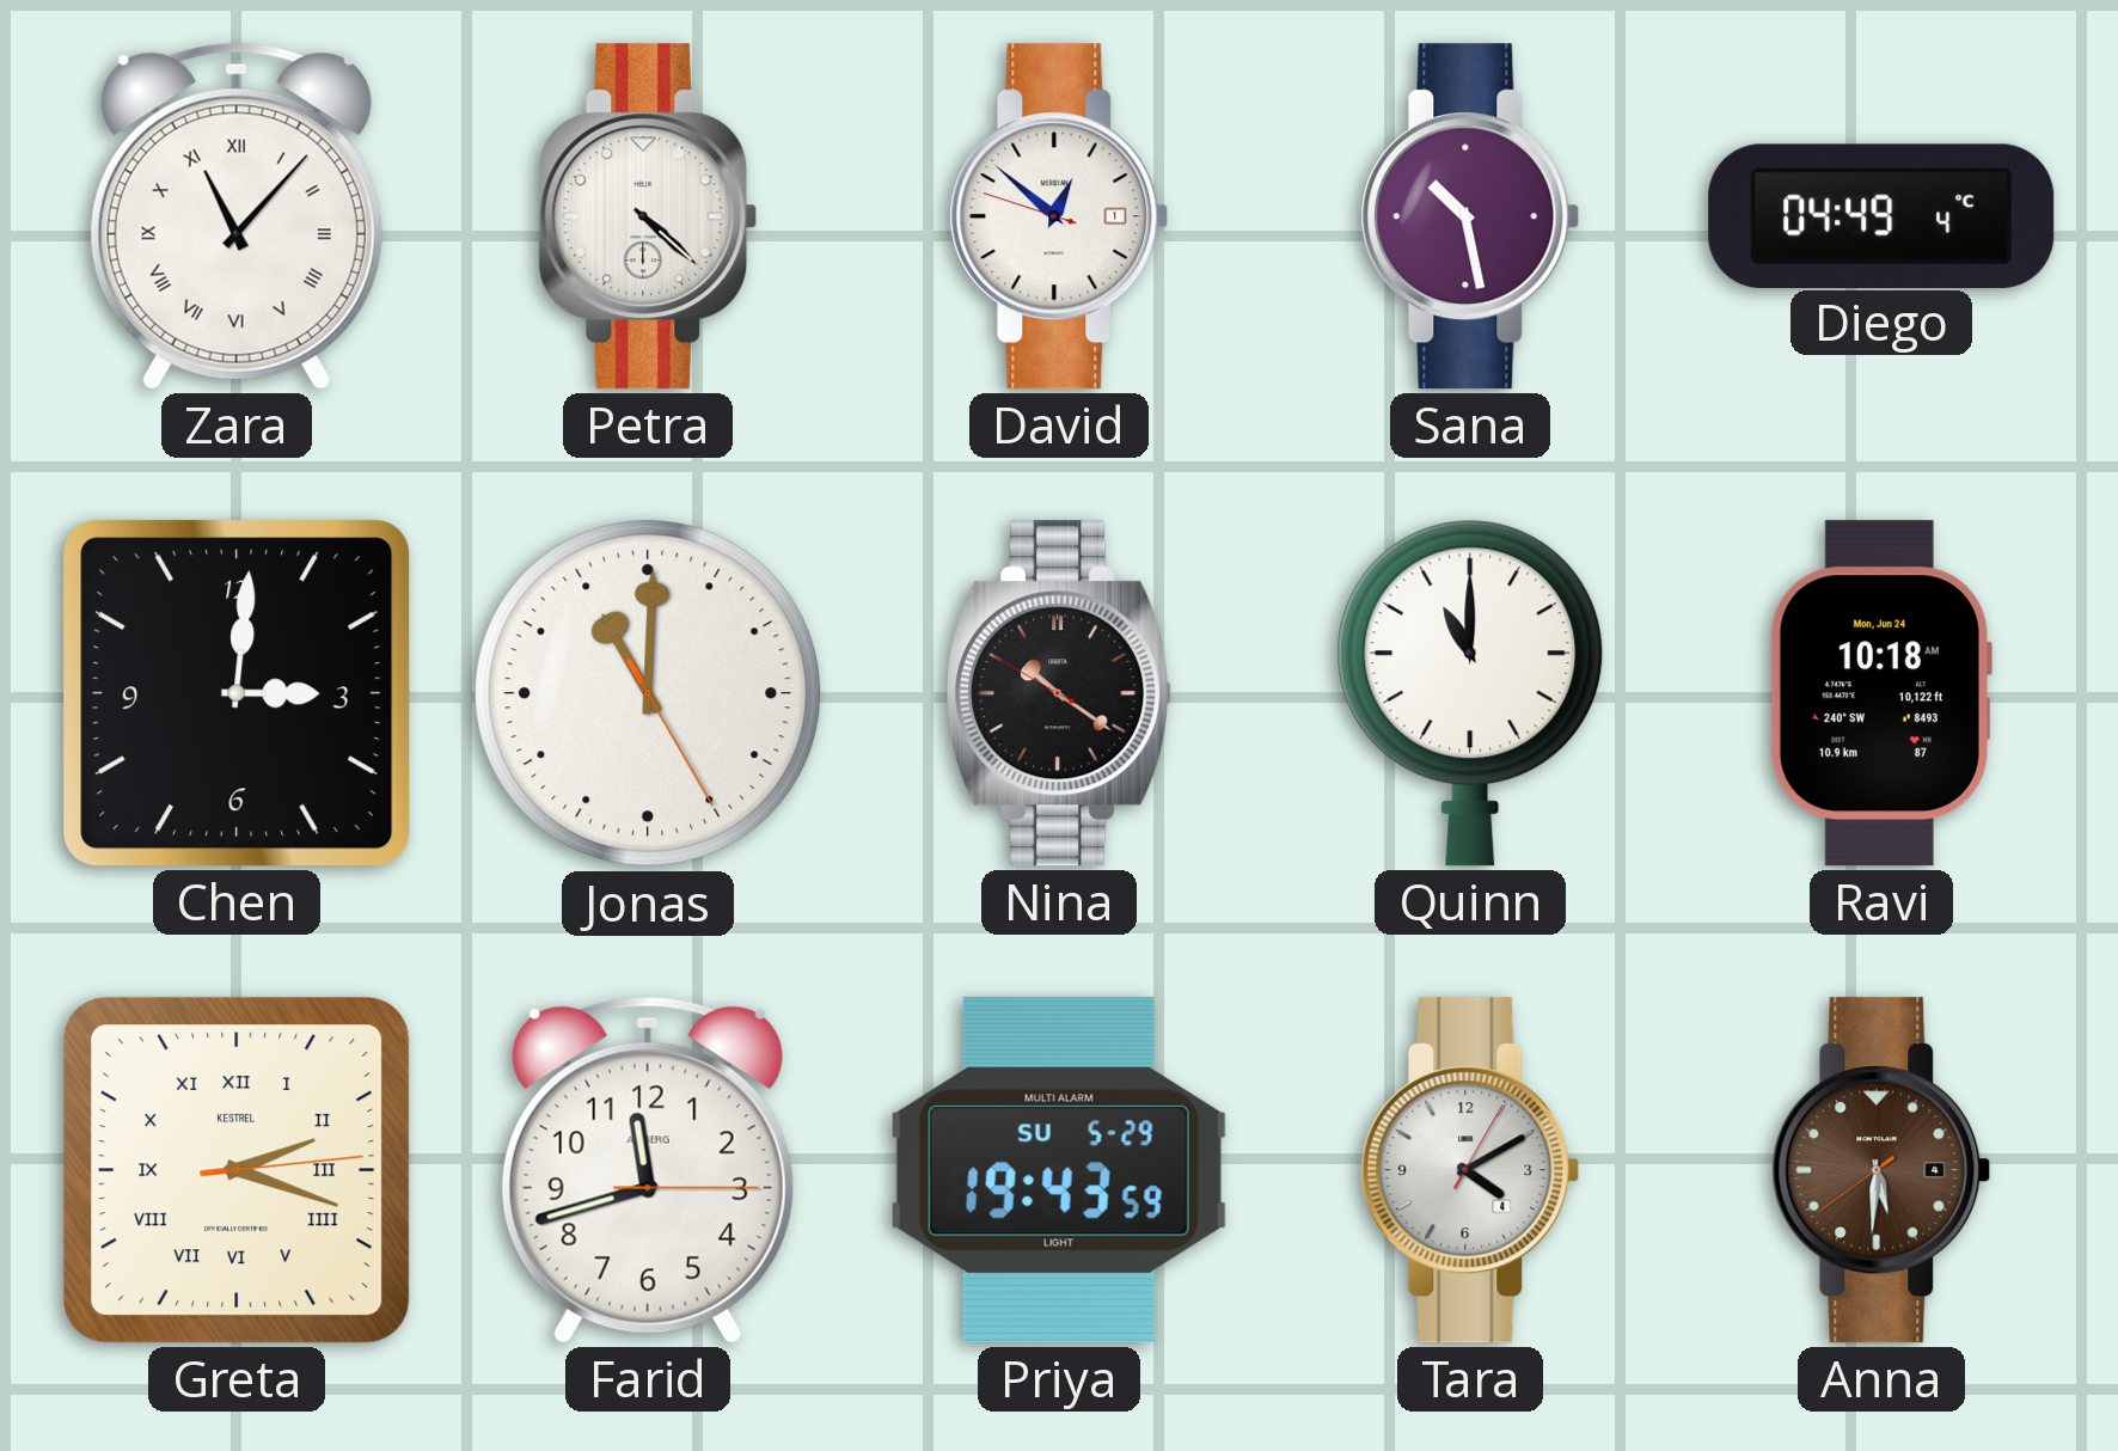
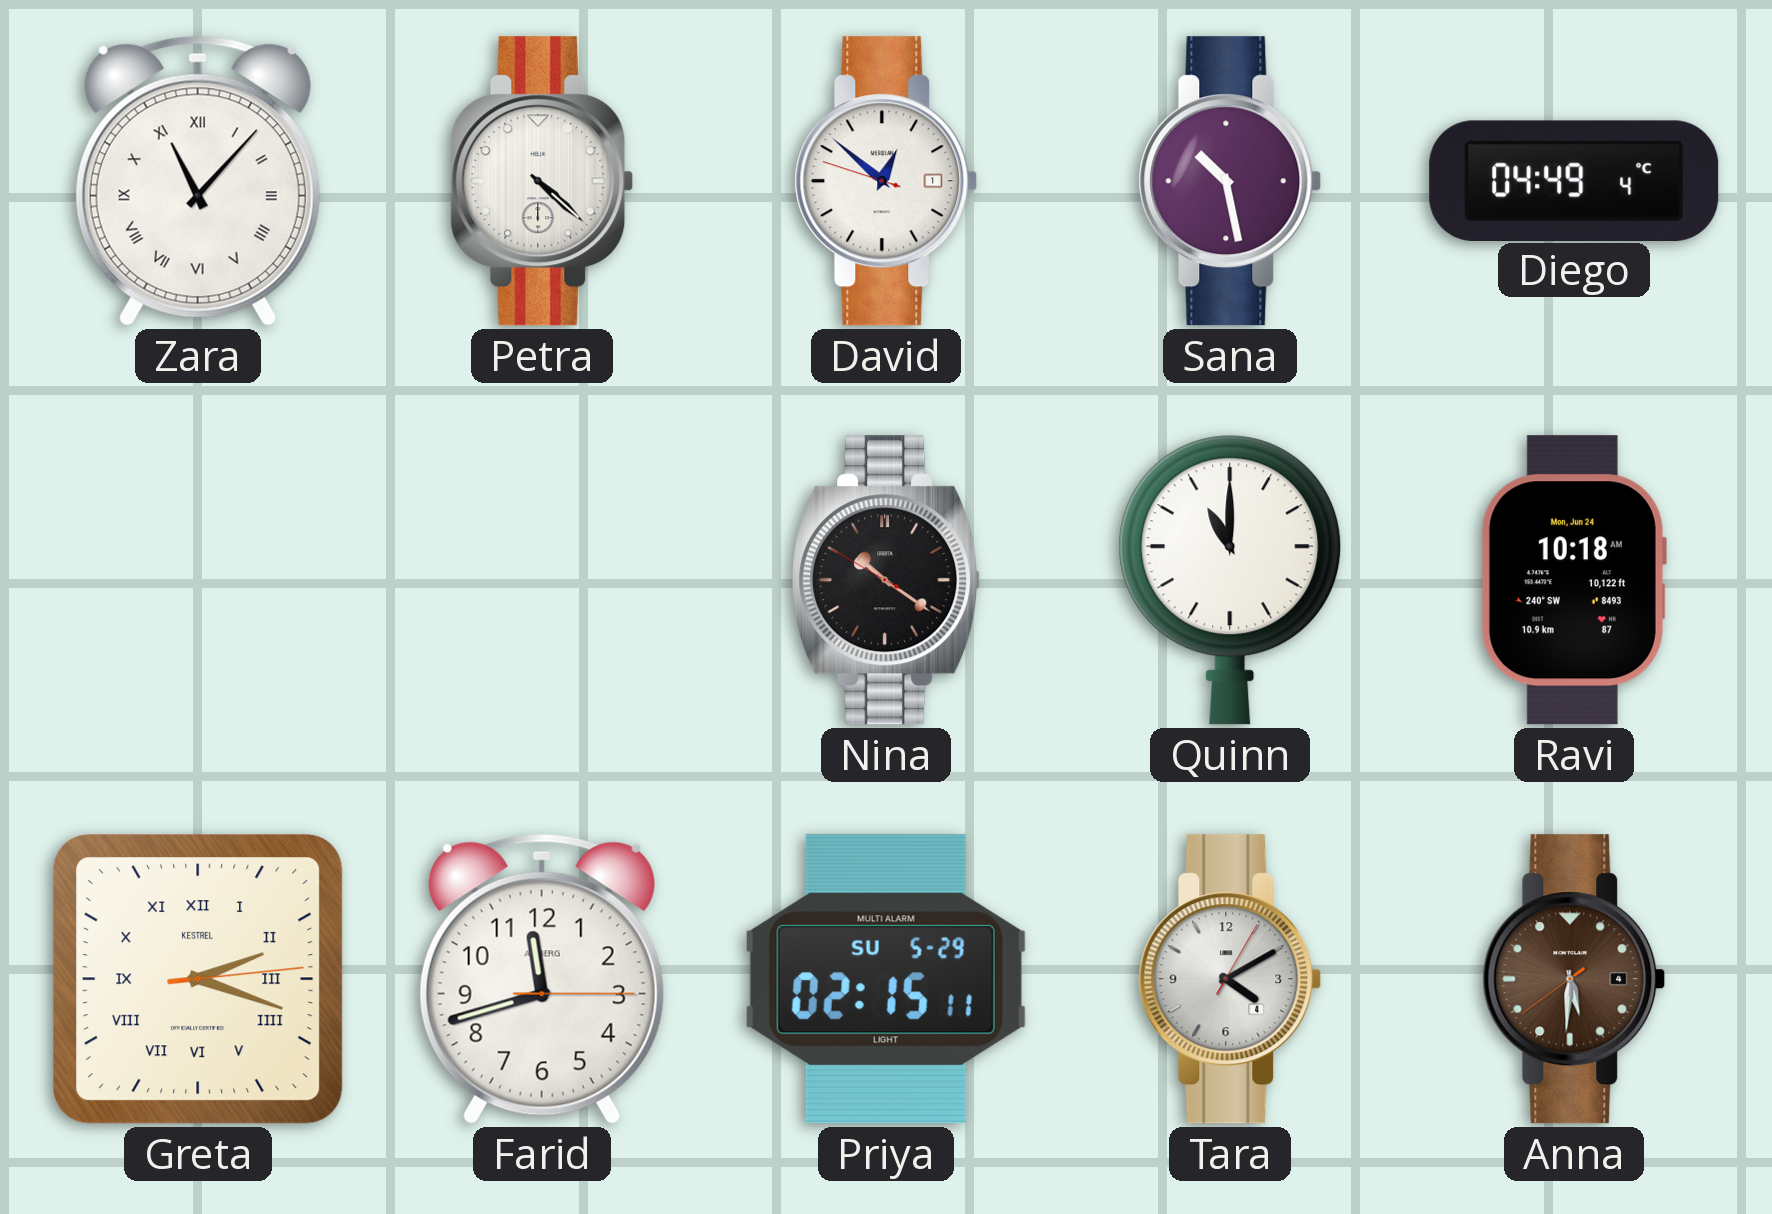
Chen: 3:01 -> none (238, 694)
Jonas: 11:00 -> none (648, 693)
Priya: 19:43 -> 02:15 (886, 979)
